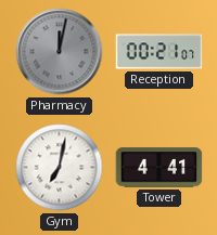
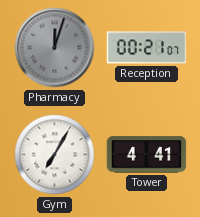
Pharmacy: 12:02 -> 12:03 (55, 48)
Gym: 7:02 -> 7:05 (55, 155)
